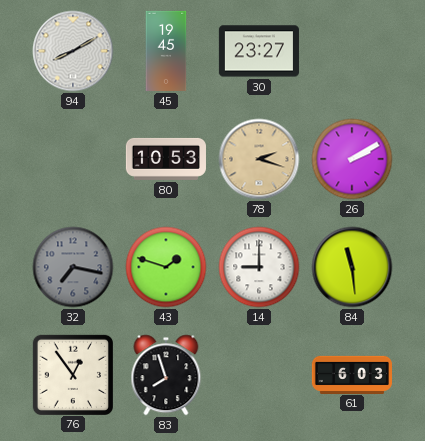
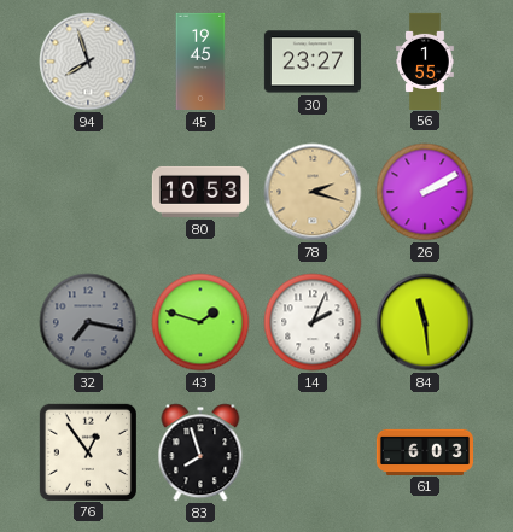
94: 8:10 -> 7:57 (88, 62)
56: none -> 1:55 (425, 60)
14: 9:00 -> 2:04 (313, 322)
